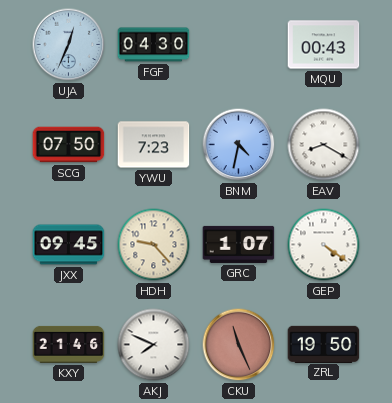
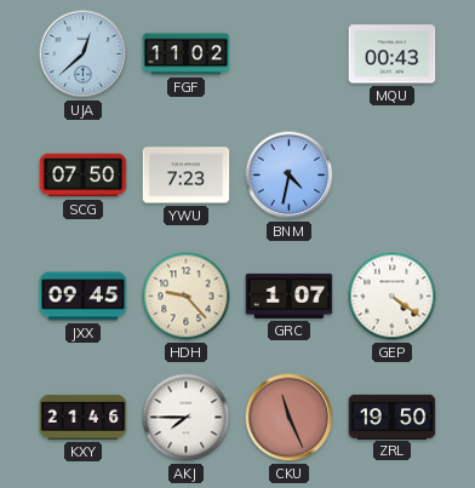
UJA: 12:34 -> 12:38 (84, 54)
FGF: 04:30 -> 11:02 (187, 54)
EAV: 8:20 -> none (324, 145)
AKJ: 7:49 -> 7:45 (187, 418)
